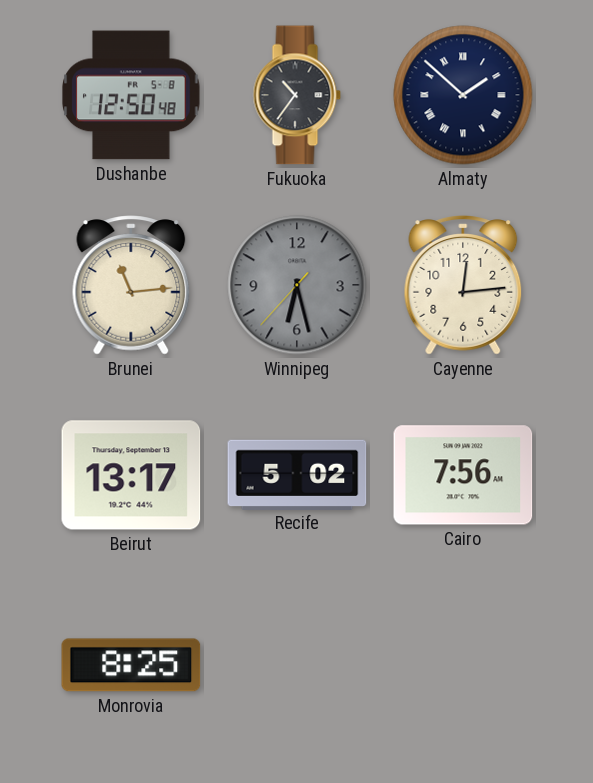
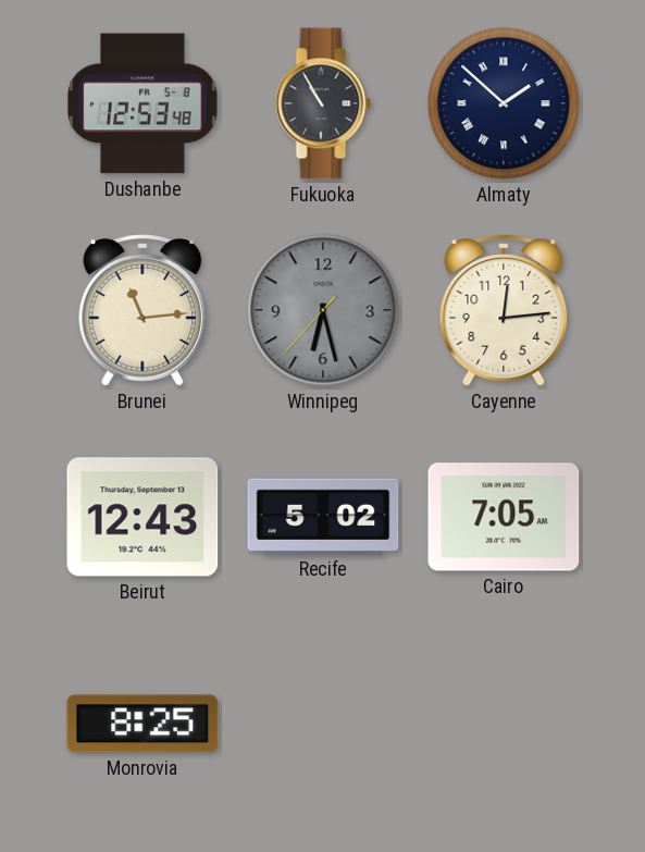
Dushanbe: 12:50 -> 12:53 (142, 103)
Fukuoka: 10:36 -> 10:55 (323, 103)
Beirut: 13:17 -> 12:43 (142, 517)
Cairo: 7:56 -> 7:05 (504, 517)
